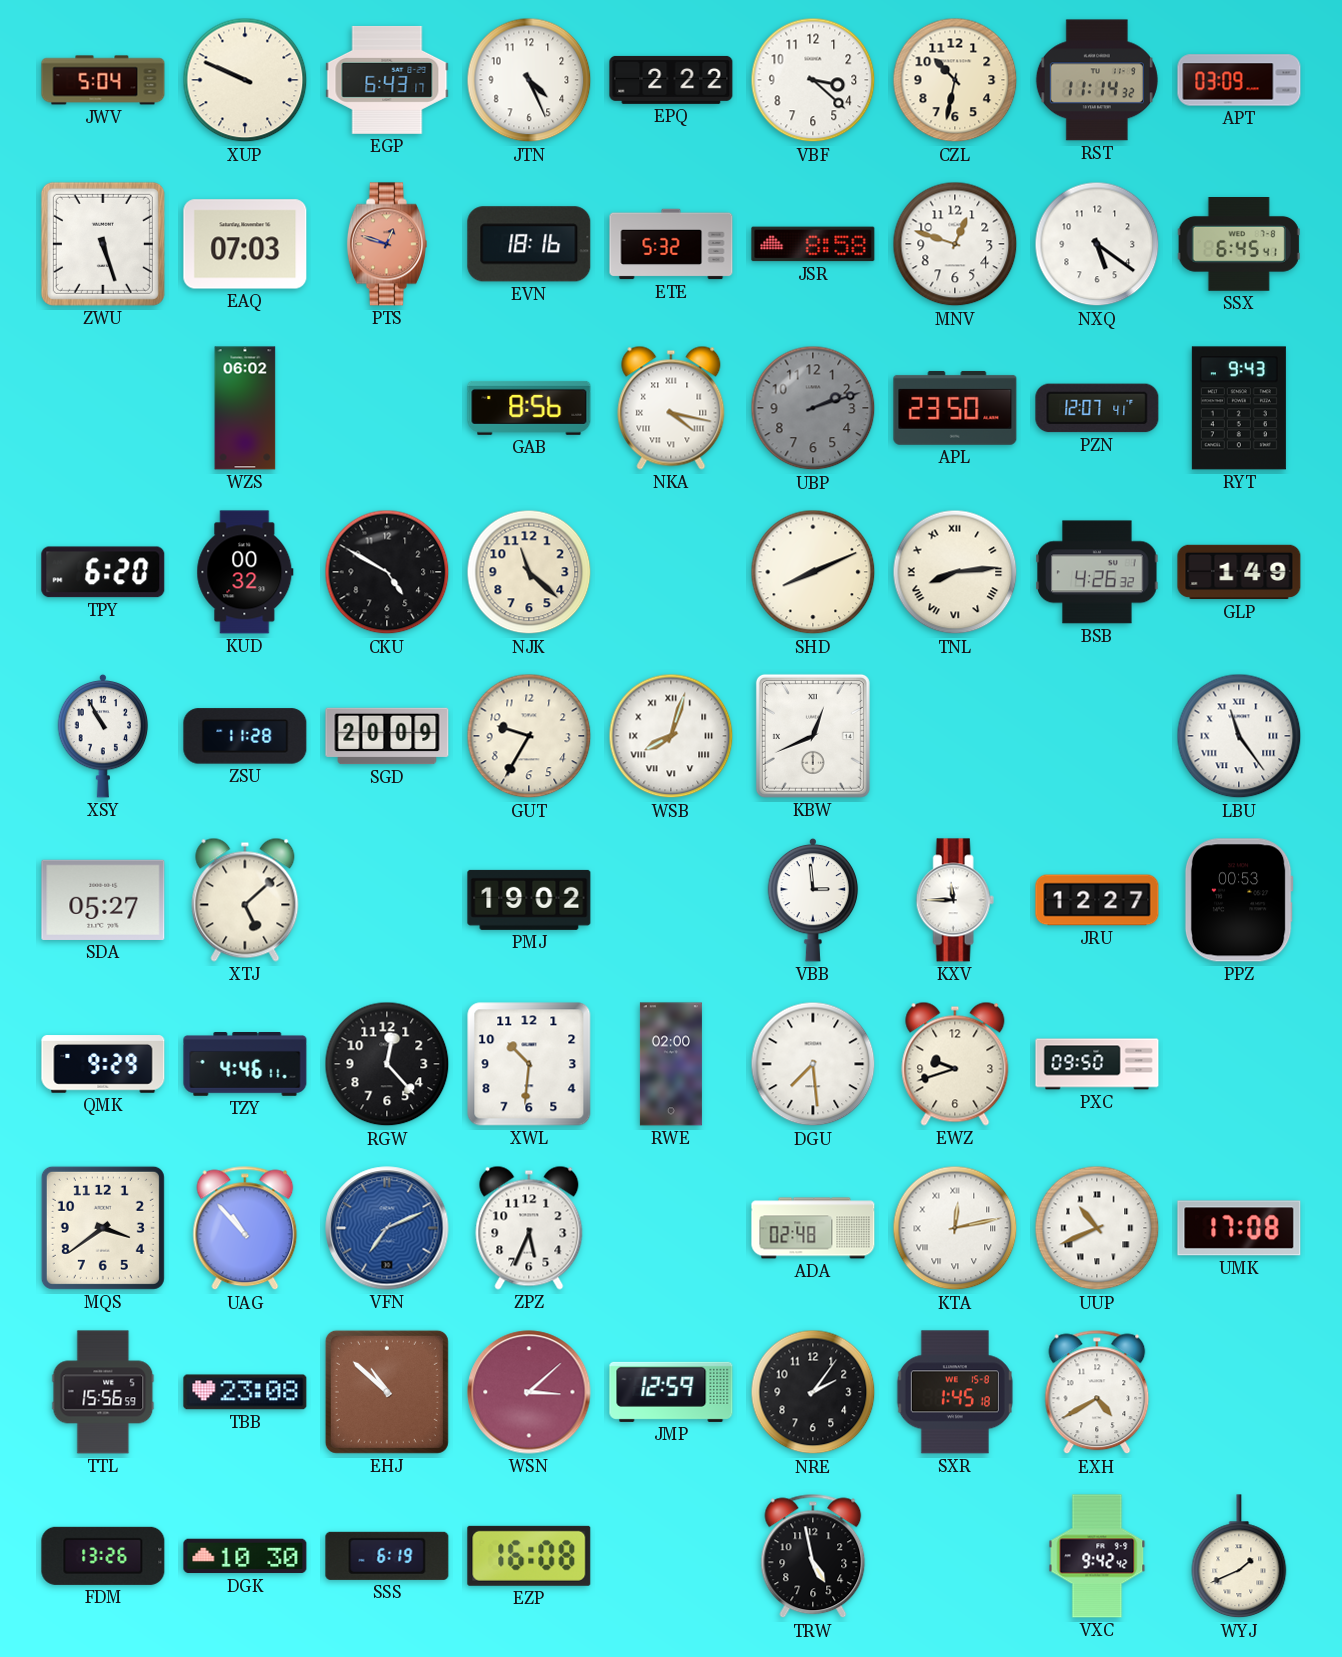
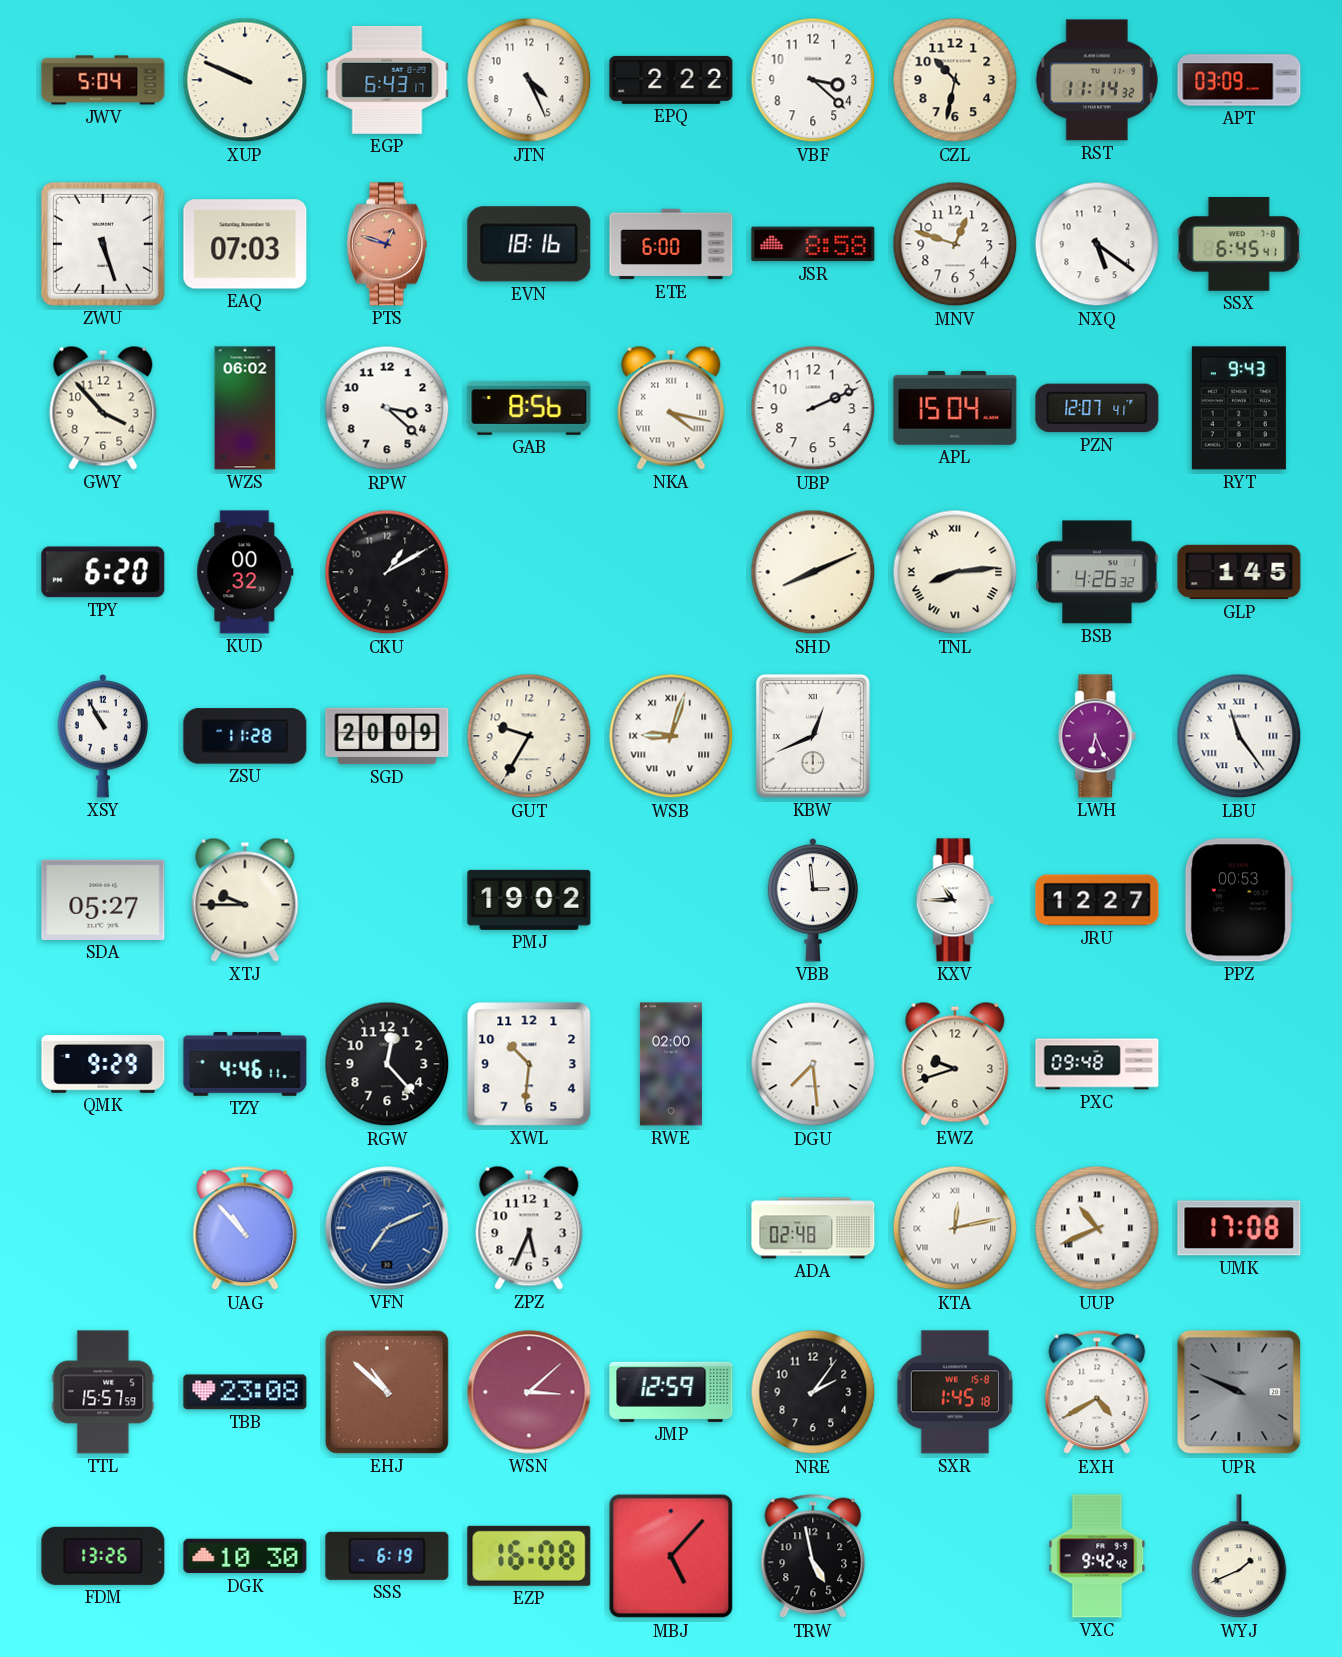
ETE: 5:32 -> 6:00 (671, 244)
GWY: none -> 3:53 (103, 408)
RPW: none -> 3:22 (387, 408)
UBP: 2:12 -> 2:11 (813, 408)
UBP dial: grey -> white (813, 408)
APL: 23:50 -> 15:04 (955, 408)
CKU: 4:50 -> 1:10 (387, 572)
NJK: 11:22 -> none (529, 572)
GLP: 1:49 -> 1:45 (1239, 572)
WSB: 8:03 -> 9:03 (671, 736)
LWH: none -> 6:26 (1097, 736)
XTJ: 5:08 -> 9:45 (245, 900)
KXV: 11:45 -> 10:45 (955, 900)
PXC: 09:50 -> 09:48 (1097, 1064)
MQS: 3:39 -> none (103, 1228)
TTL: 15:56 -> 15:57 (103, 1392)
UPR: none -> 9:49 (1239, 1392)
MBJ: none -> 5:07 (671, 1556)
